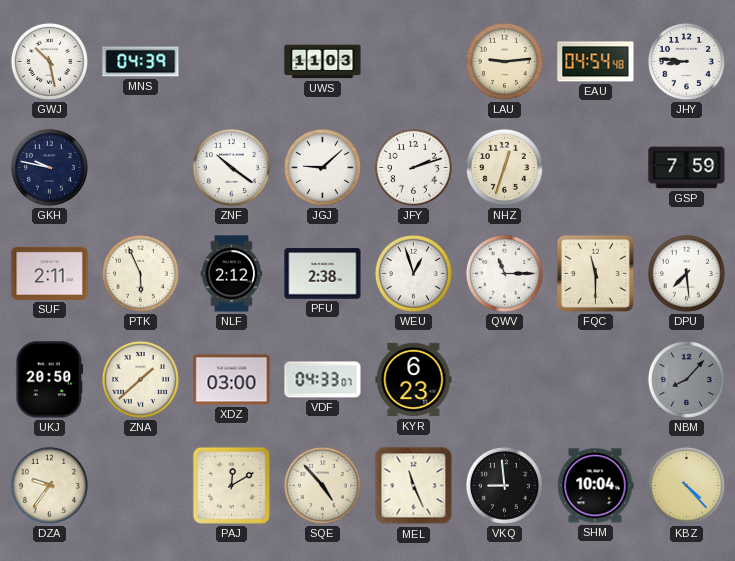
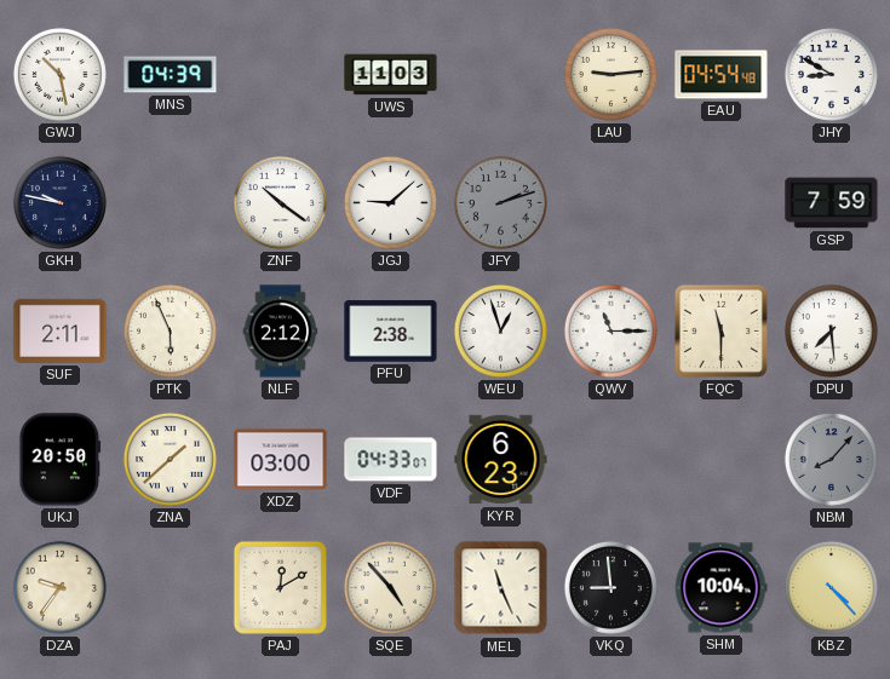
JHY: 8:46 -> 8:50 (831, 74)
JFY dial: white -> grey (500, 202)
NHZ: 12:33 -> none (504, 167)
